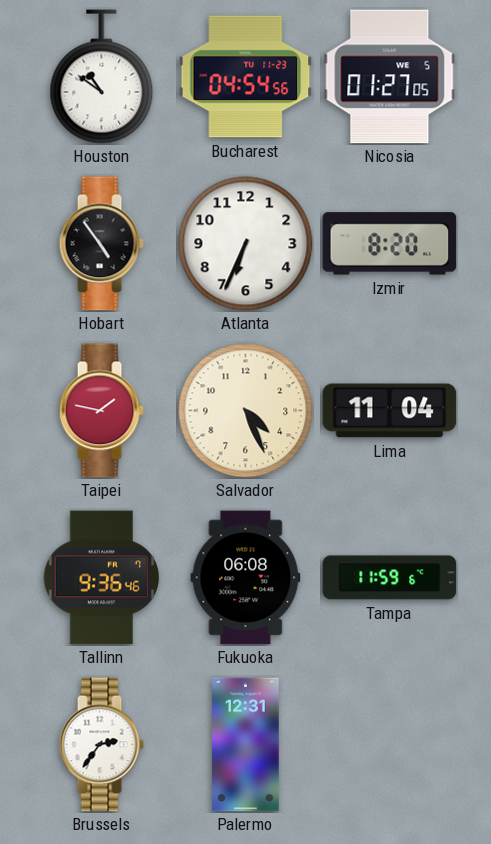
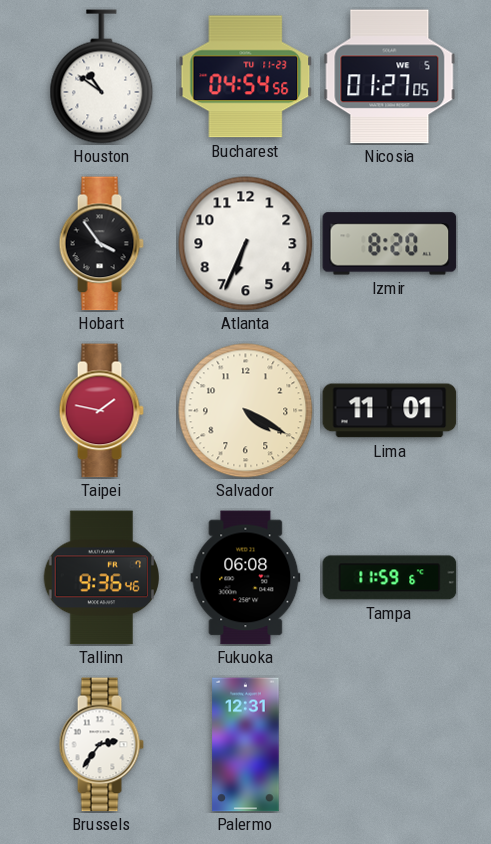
Hobart: 4:54 -> 3:54 (101, 244)
Salvador: 4:26 -> 4:20 (246, 411)
Lima: 11:04 -> 11:01 (390, 411)
